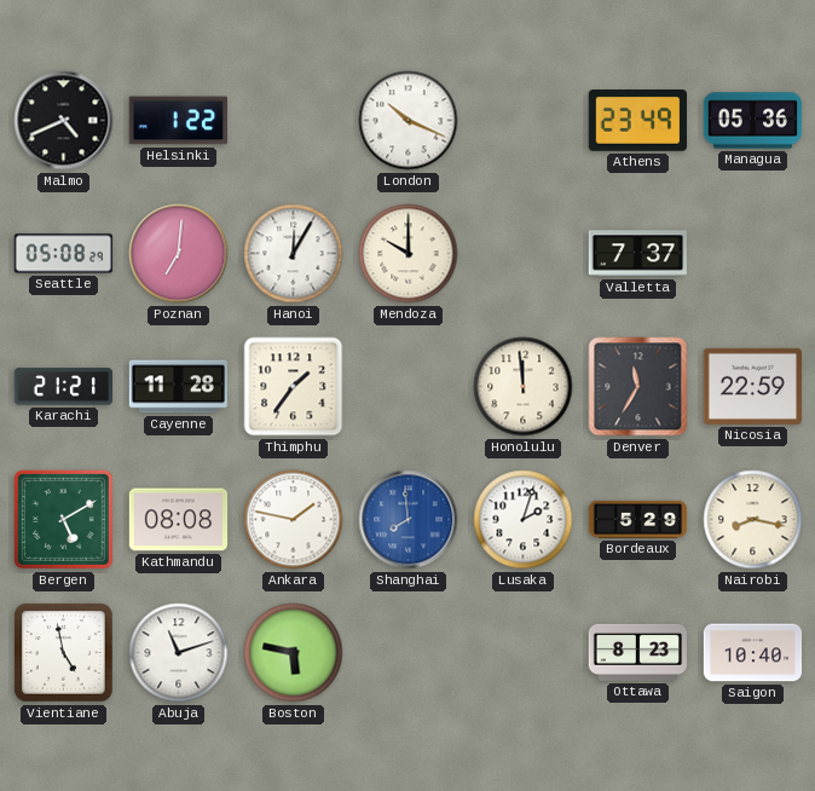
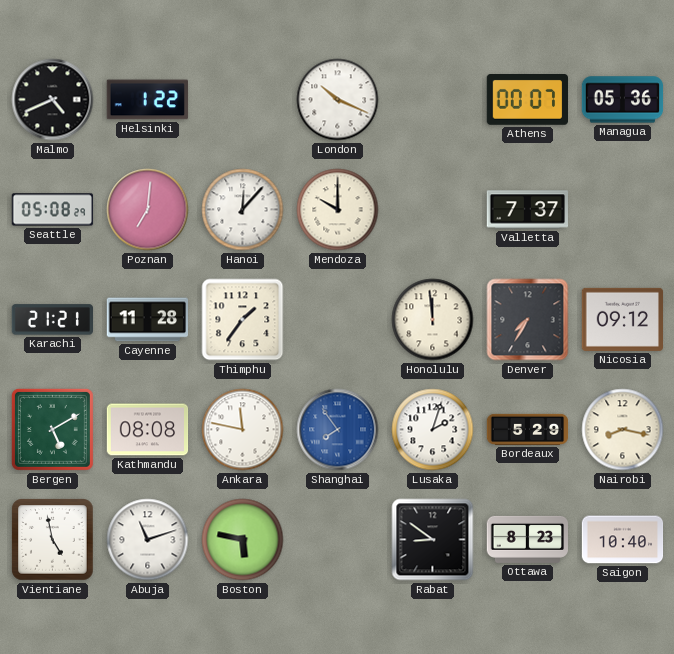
Athens: 23:49 -> 00:07 (527, 100)
Hanoi: 12:05 -> 12:07 (243, 210)
Denver: 11:35 -> 7:35 (528, 320)
Nicosia: 22:59 -> 09:12 (622, 319)
Ankara: 1:47 -> 11:47 (243, 430)
Shanghai: 7:59 -> 7:54 (338, 430)
Rabat: none -> 8:51 (433, 540)
